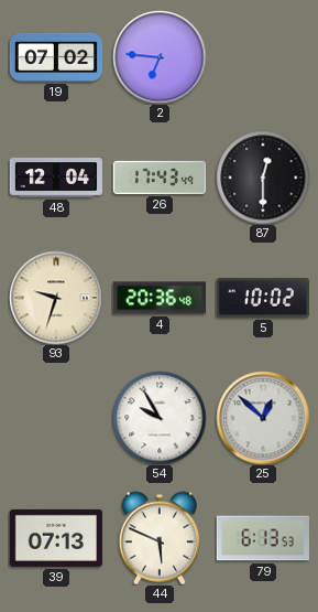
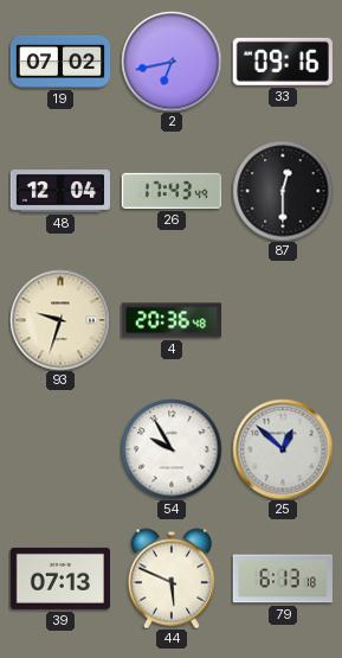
2: 6:46 -> 6:43 (172, 62)
33: none -> 09:16 (283, 62)
5: 10:02 -> none (262, 298)
79: 6:13:53 -> 6:13:18 (282, 579)
